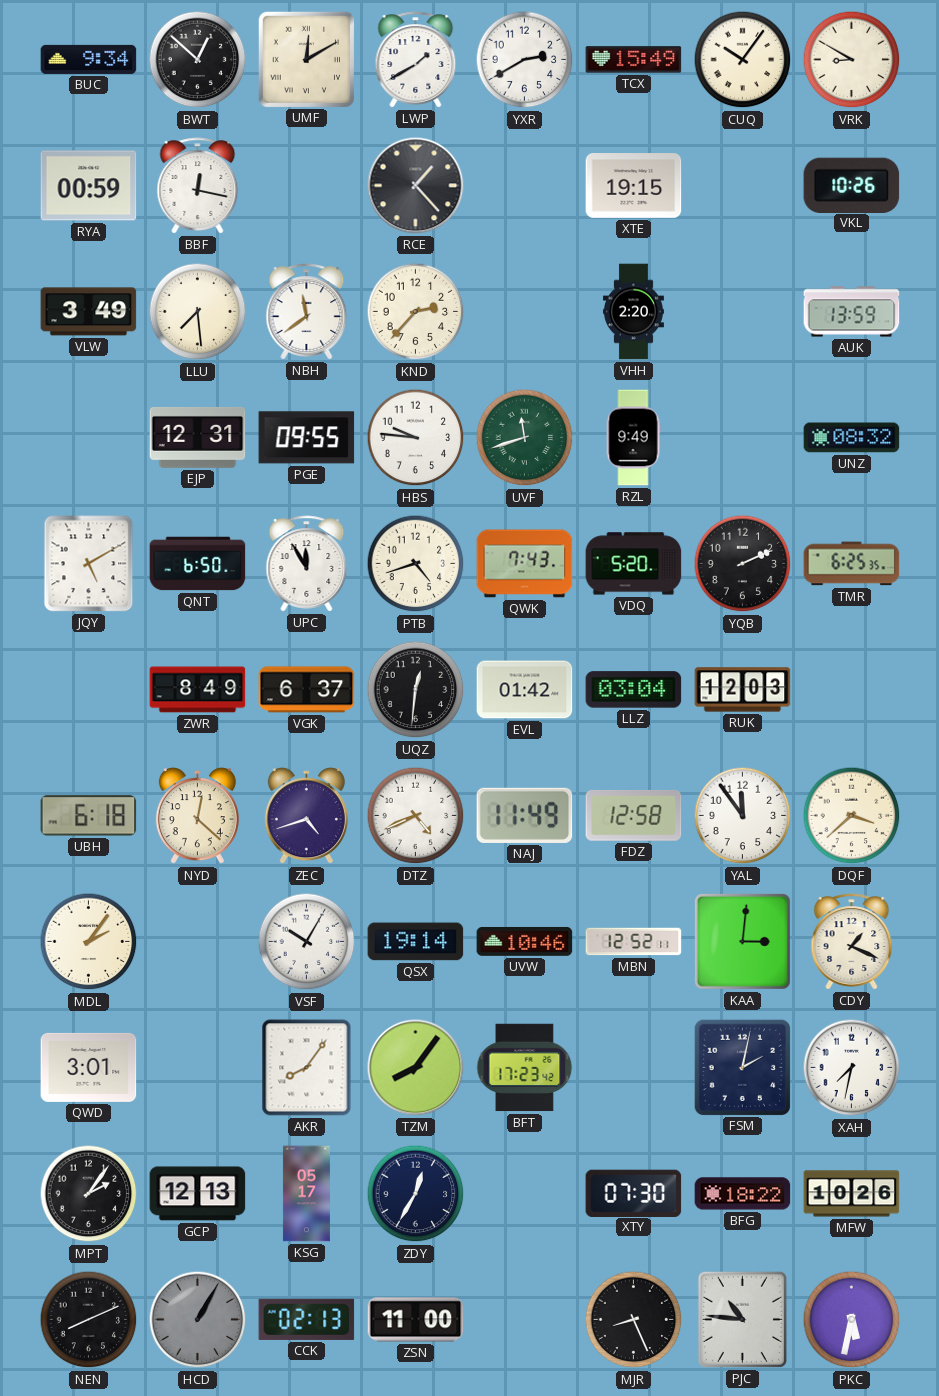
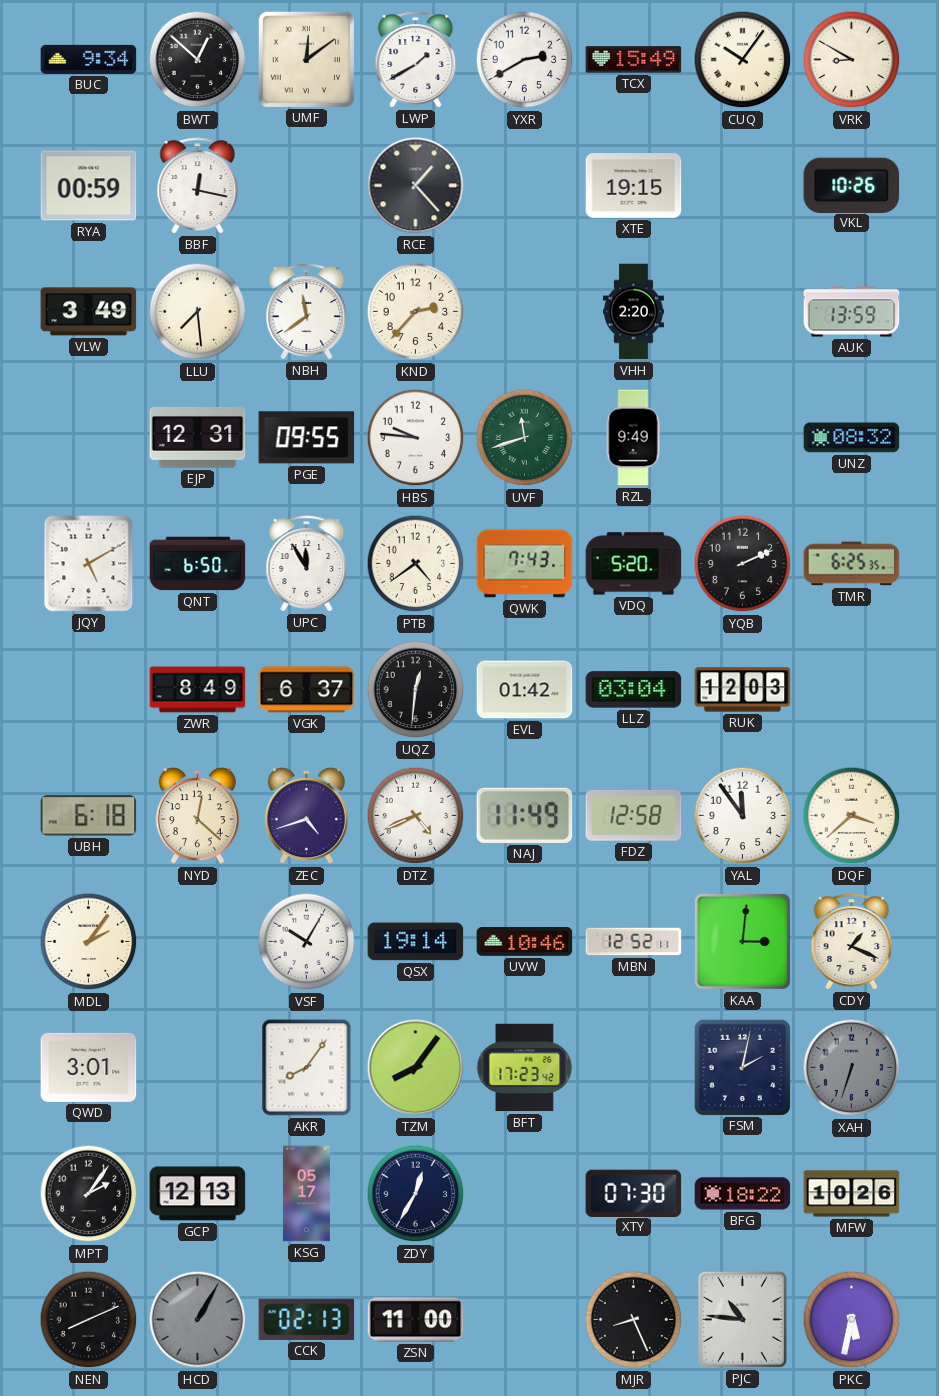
UMF: 12:10 -> 12:09 (306, 59)
PTB: 4:42 -> 4:39 (416, 564)
XAH: 7:32 -> 6:33 (852, 1068)
XAH dial: white -> grey (852, 1068)
